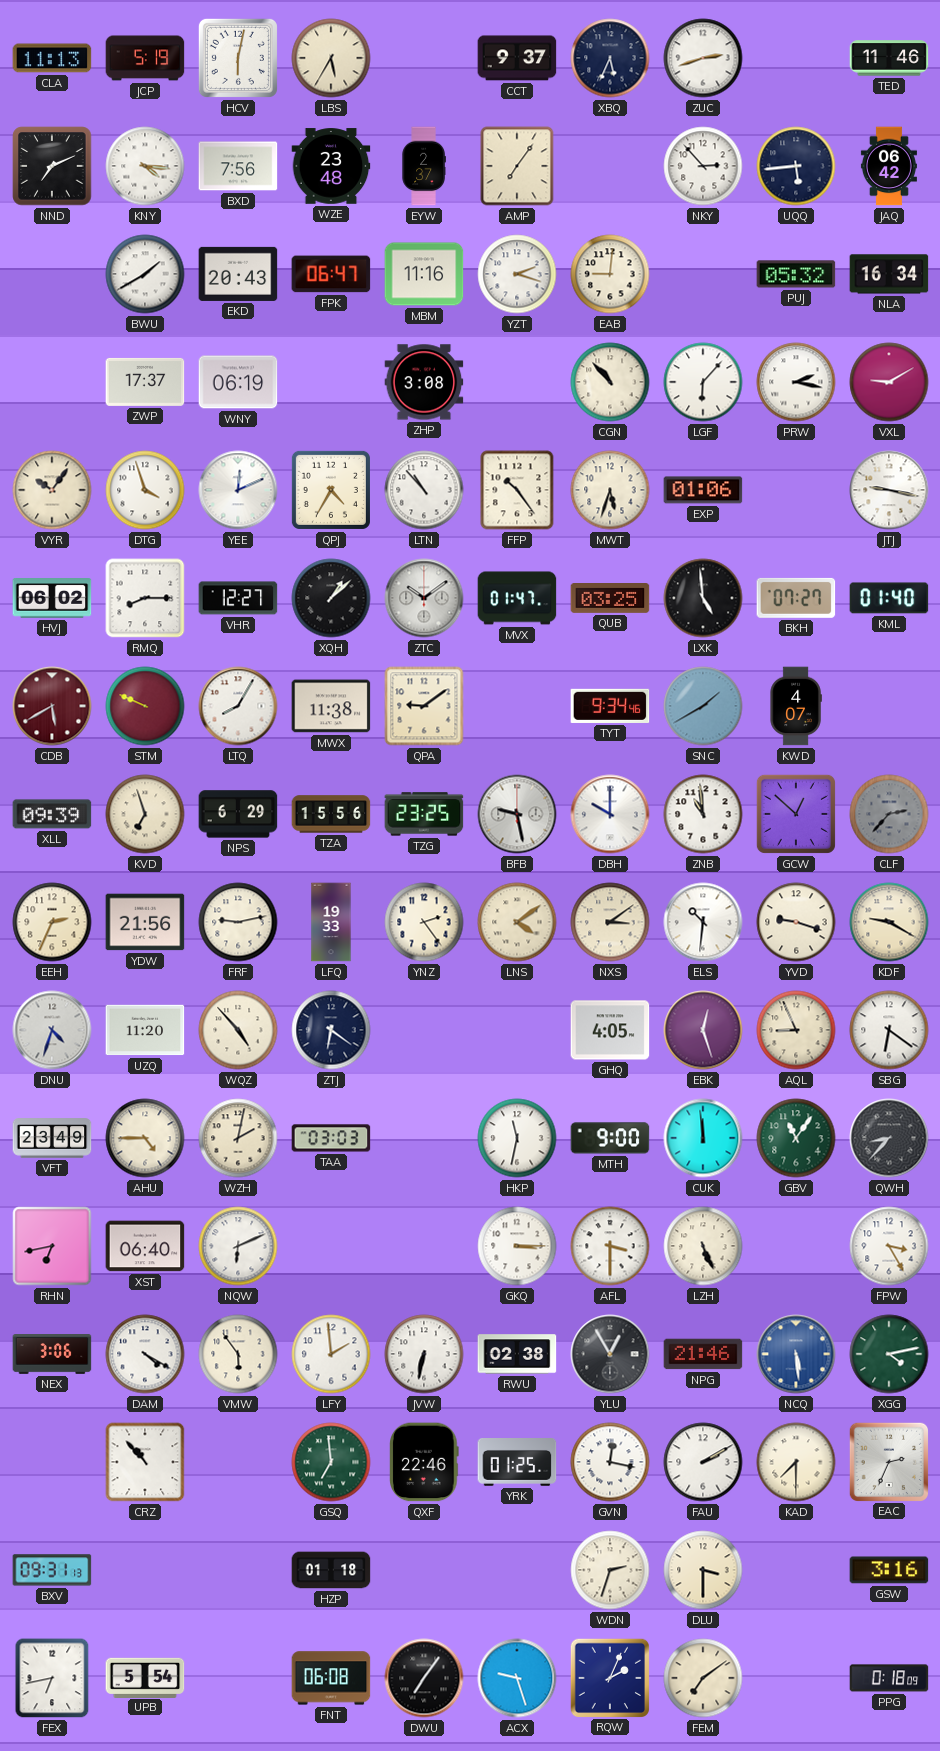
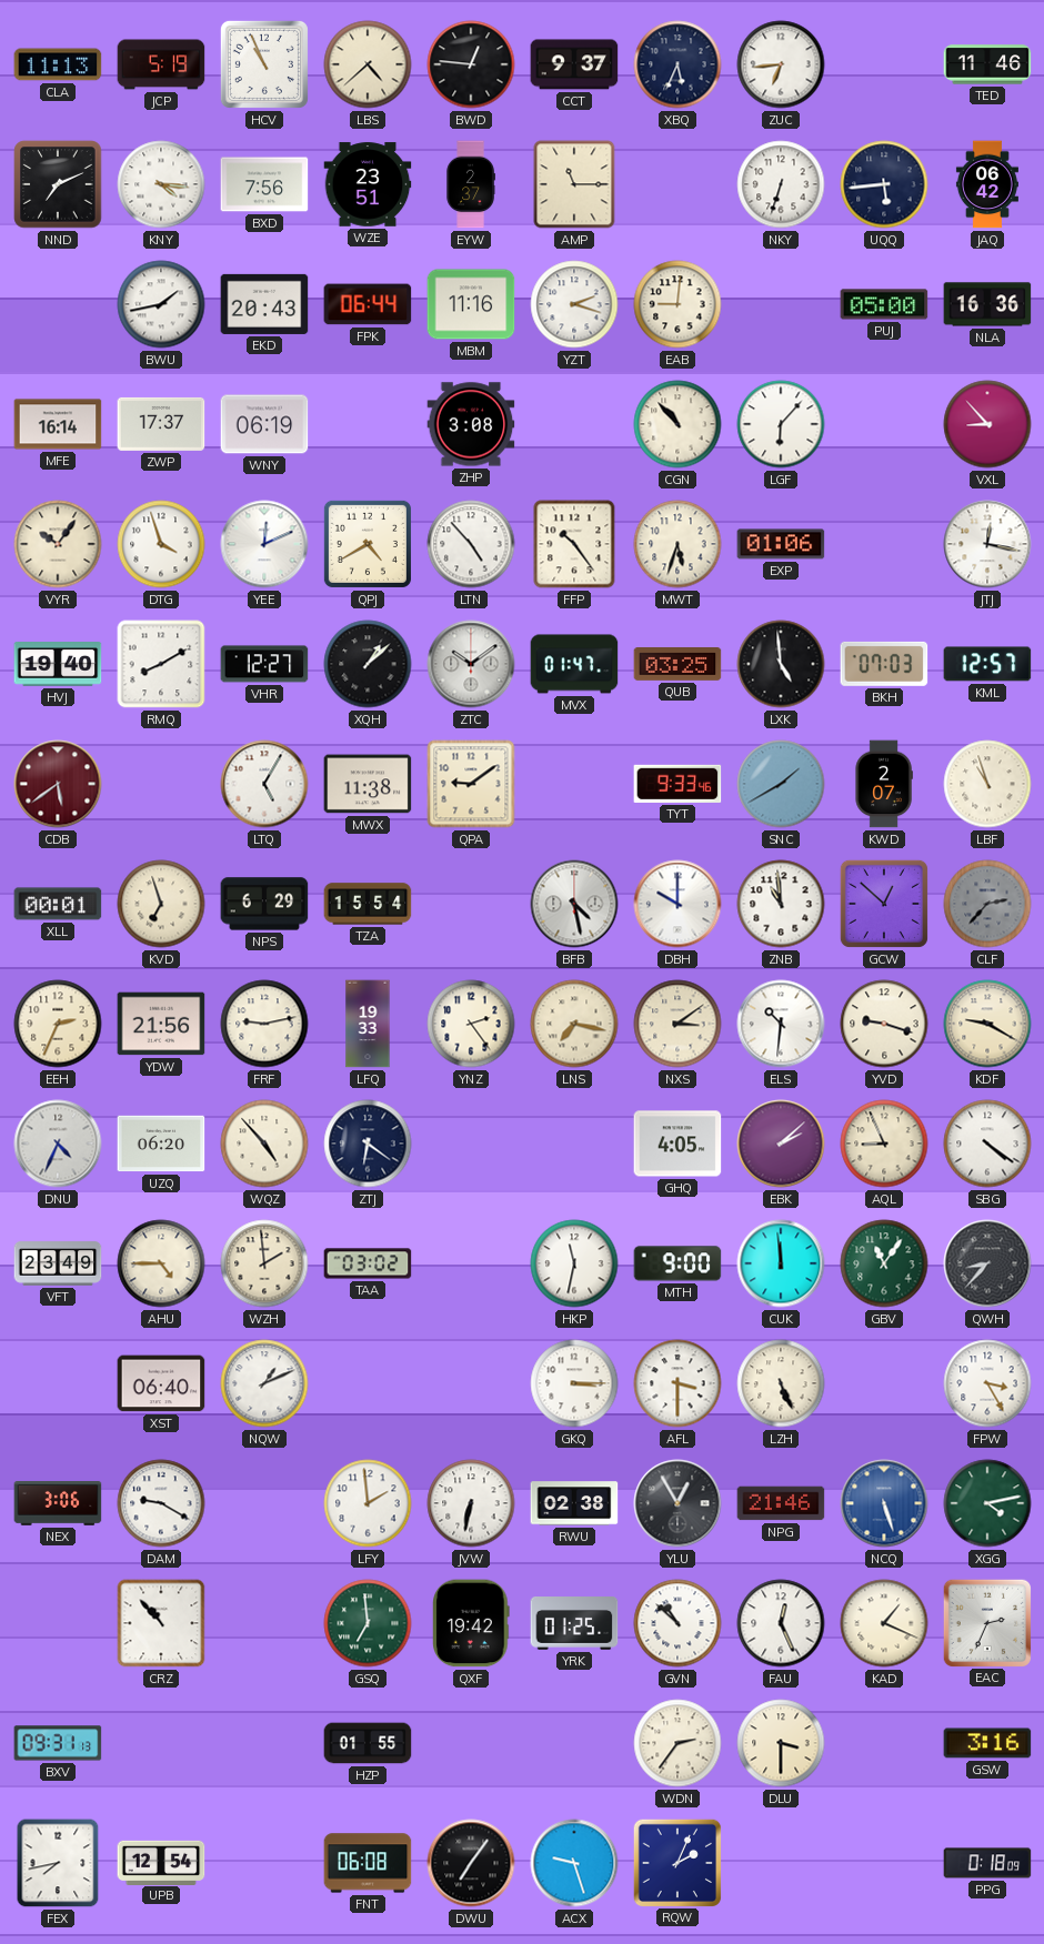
HCV: 6:02 -> 10:56 (264, 64)
LBS: 5:35 -> 4:38 (368, 64)
BWD: none -> 12:46 (471, 64)
ZUC: 2:42 -> 6:44 (781, 64)
WZE: 23:48 -> 23:51 (368, 184)
AMP: 7:06 -> 11:15 (574, 184)
NKY: 2:53 -> 6:33 (781, 184)
BWU: 1:40 -> 1:43 (161, 304)
FPK: 06:47 -> 06:44 (368, 304)
PUJ: 05:32 -> 05:00 (884, 304)
NLA: 16:34 -> 16:36 (987, 304)
MFE: none -> 16:14 (58, 424)
PRW: 2:17 -> none (796, 382)
VXL: 9:10 -> 8:53 (987, 424)
QPJ: 4:35 -> 4:40 (368, 544)
LTN: 10:53 -> 4:53 (471, 544)
JTJ: 9:17 -> 12:17 (987, 544)
HVJ: 06:02 -> 19:40 (58, 665)
RMQ: 8:15 -> 8:10 (161, 664)
BKH: 07:27 -> 07:03 (884, 664)
KML: 01:40 -> 12:57 (987, 664)
CDB: 5:40 -> 5:39 (58, 784)
STM: 9:49 -> none (145, 706)
LTQ: 8:05 -> 5:05 (264, 784)
TYT: 9:34 -> 9:33 (677, 784)
KWD: 4:07 -> 2:07 (884, 784)
LBF: none -> 10:57 (987, 784)
XLL: 09:39 -> 00:01 (58, 904)
TZA: 15:56 -> 15:54 (368, 904)
TZG: 23:25 -> none (424, 814)
BFB: 9:28 -> 4:28 (574, 904)
LNS: 4:09 -> 7:17 (574, 1024)
DNU: 4:33 -> 4:34 (58, 1144)
UZQ: 11:20 -> 06:20 (161, 1144)
EBK: 12:27 -> 2:08 (781, 1144)
SBG: 6:21 -> 4:21 (987, 1144)
WZH: 2:02 -> 1:59 (264, 1263)
TAA: 03:03 -> 03:02 (368, 1263)
RHN: 6:43 -> none (52, 1246)
NQW: 6:11 -> 1:11 (264, 1383)
DAM: 4:20 -> 9:20 (161, 1503)
VMW: 5:54 -> none (238, 1354)
NCQ: 5:29 -> 5:27 (884, 1503)
QXF: 22:46 -> 19:42 (472, 1623)
GVN: 12:17 -> 10:52 (677, 1623)
FAU: 2:10 -> 12:26 (781, 1623)
KAD: 7:30 -> 1:19 (884, 1623)
HZP: 01:18 -> 01:55 (368, 1743)
WDN: 2:33 -> 2:36 (677, 1743)
FEX: 6:43 -> 7:43 (58, 1863)
UPB: 5:54 -> 12:54 (161, 1862)
FEM: 7:09 -> none (703, 1678)
